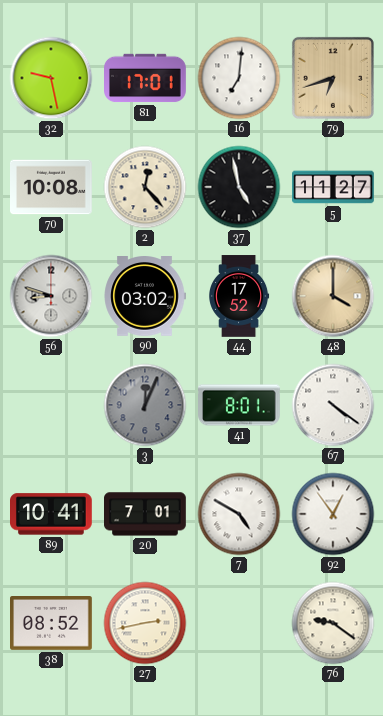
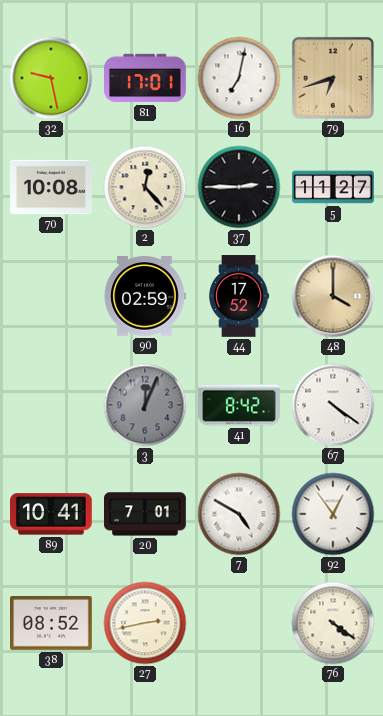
16: 7:01 -> 7:02 (239, 78)
37: 4:58 -> 2:45 (239, 187)
56: 8:48 -> none (51, 296)
90: 03:02 -> 02:59 (145, 296)
41: 8:01 -> 8:42 (239, 405)
76: 9:21 -> 4:21 (333, 623)
